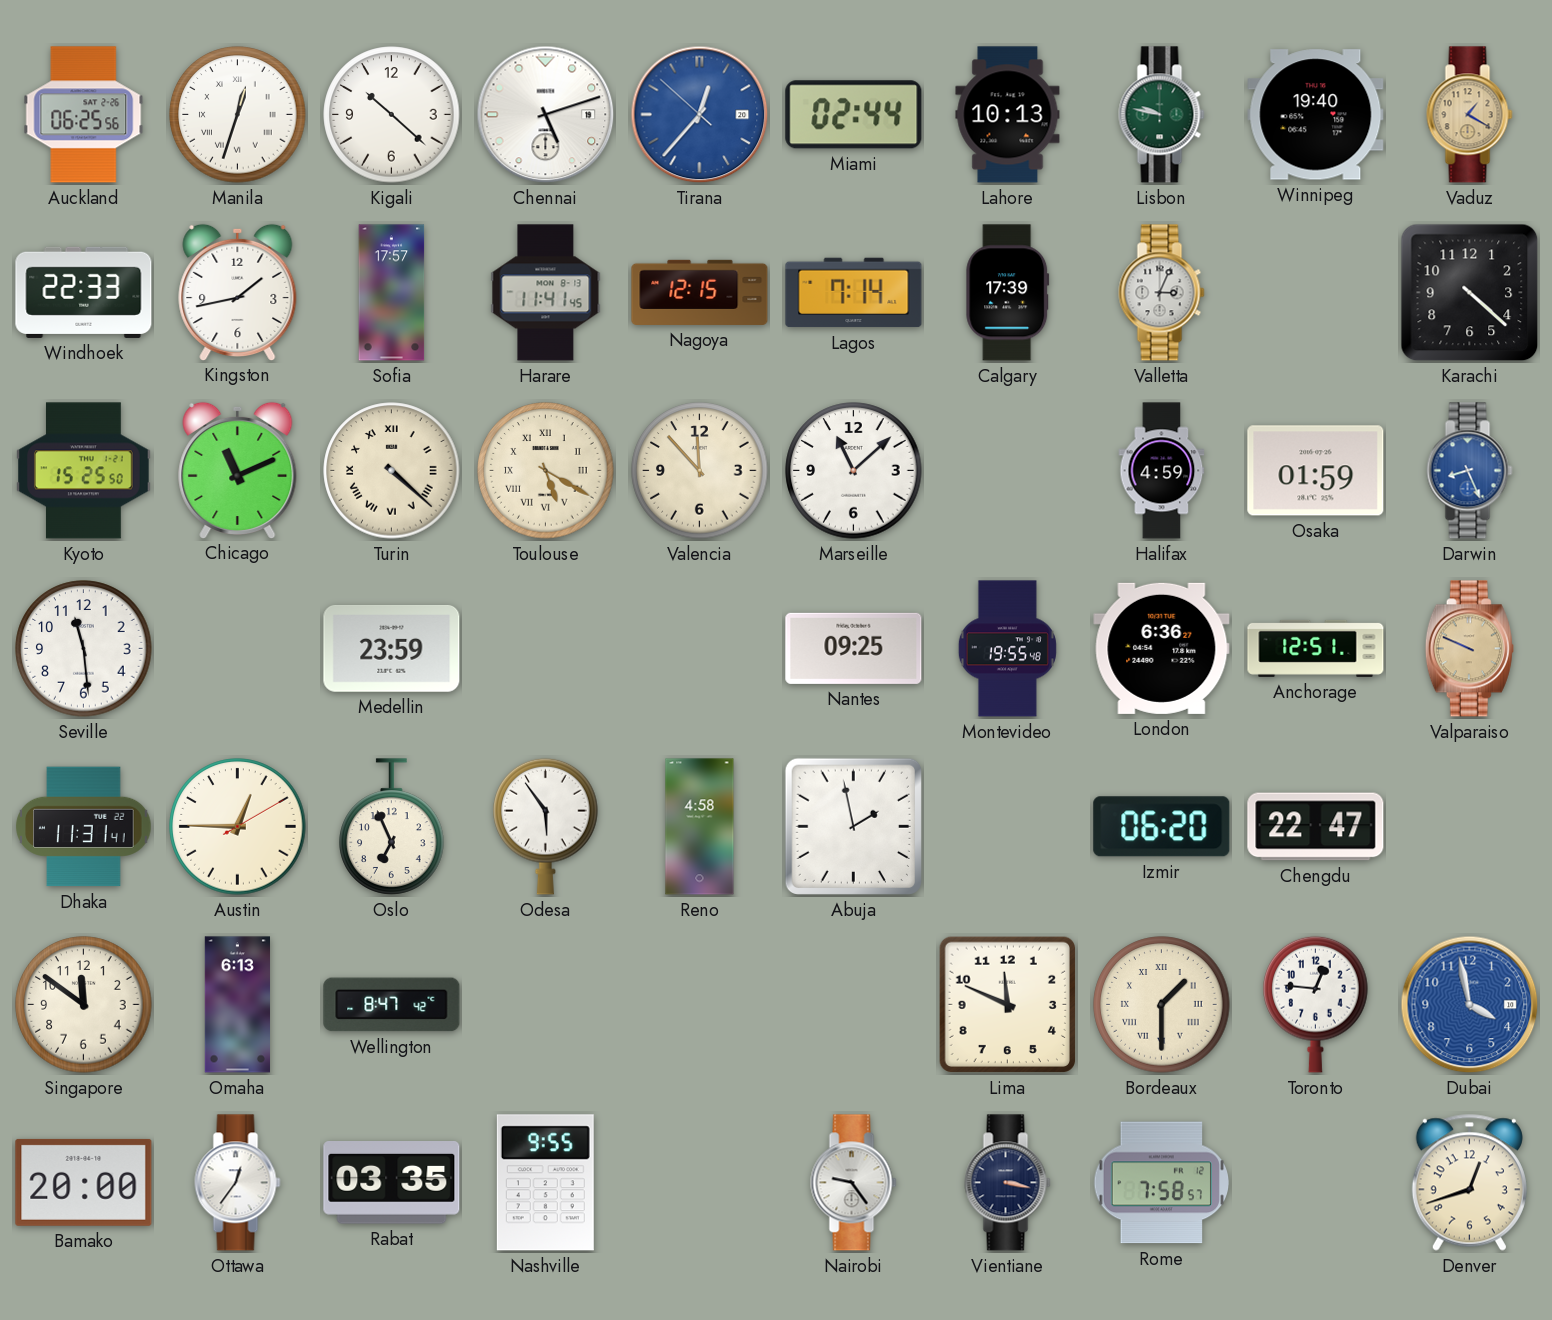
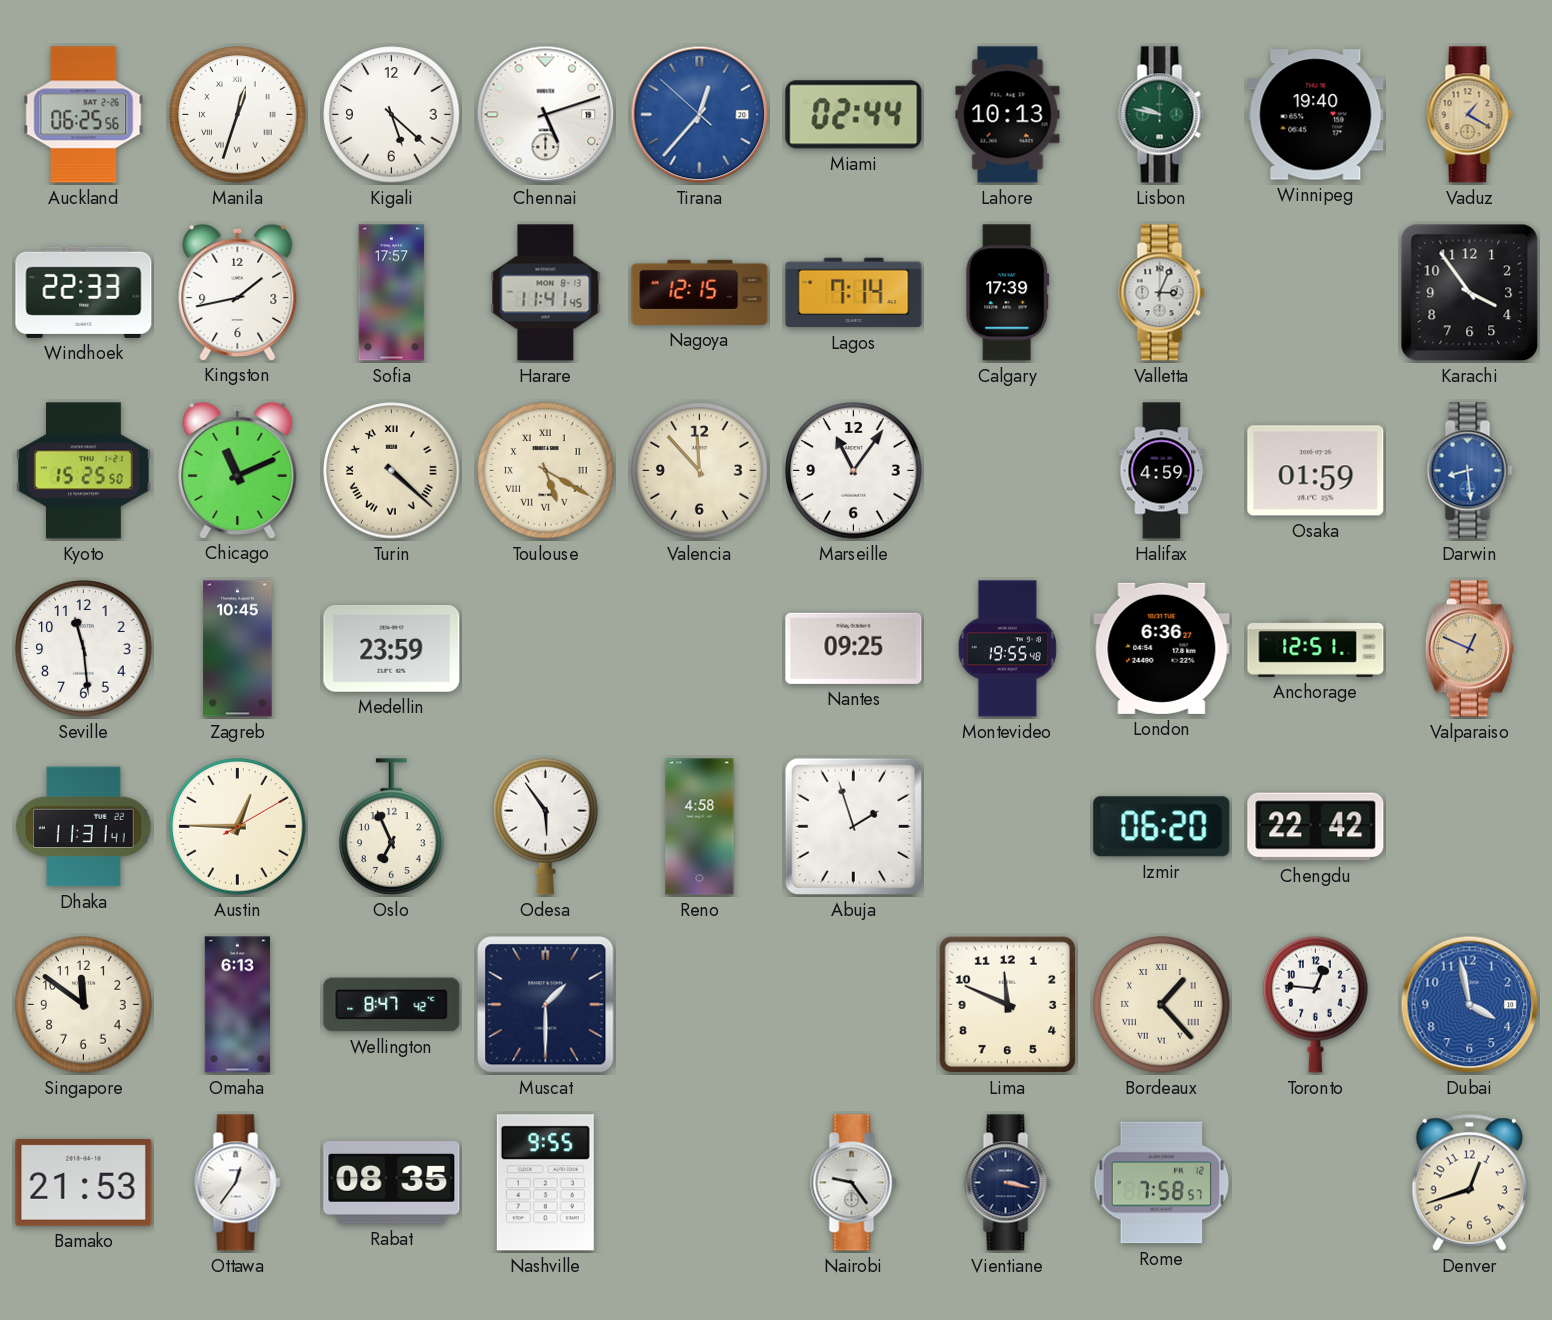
Kigali: 10:22 -> 5:22 (392, 115)
Karachi: 4:22 -> 3:54 (1470, 293)
Marseille: 11:08 -> 11:06 (854, 471)
Darwin: 8:26 -> 8:29 (1470, 471)
Zagreb: none -> 10:45 (238, 649)
Valparaiso: 9:49 -> 12:49 (1469, 649)
Abuja: 1:58 -> 1:57 (853, 826)
Chengdu: 22:47 -> 22:42 (1316, 827)
Muscat: none -> 1:30 (546, 1005)
Bordeaux: 1:30 -> 1:23 (1162, 1005)
Bamako: 20:00 -> 21:53 (84, 1182)
Rabat: 03:35 -> 08:35 (392, 1183)
